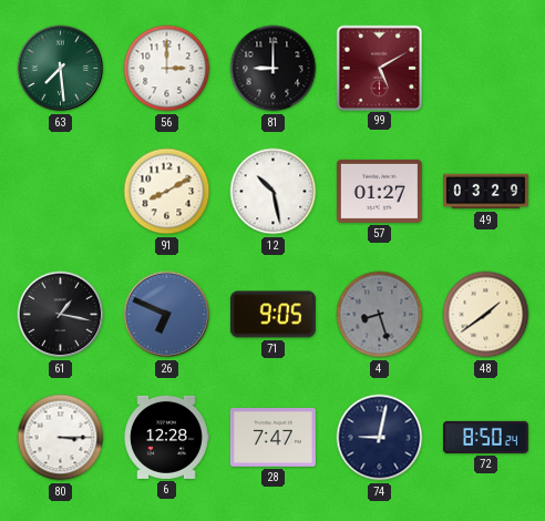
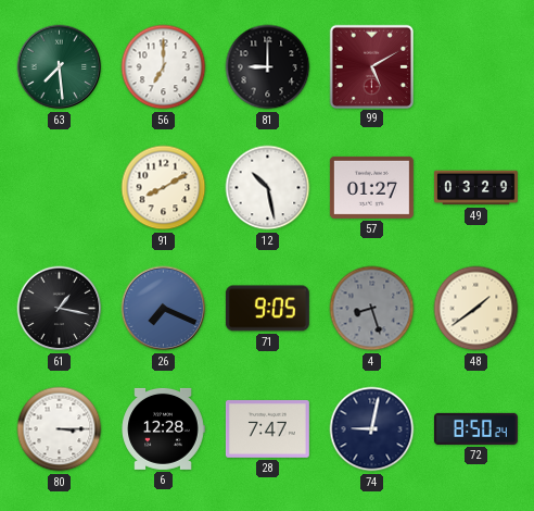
56: 3:00 -> 7:00 (164, 67)
26: 6:49 -> 7:19 (164, 309)
